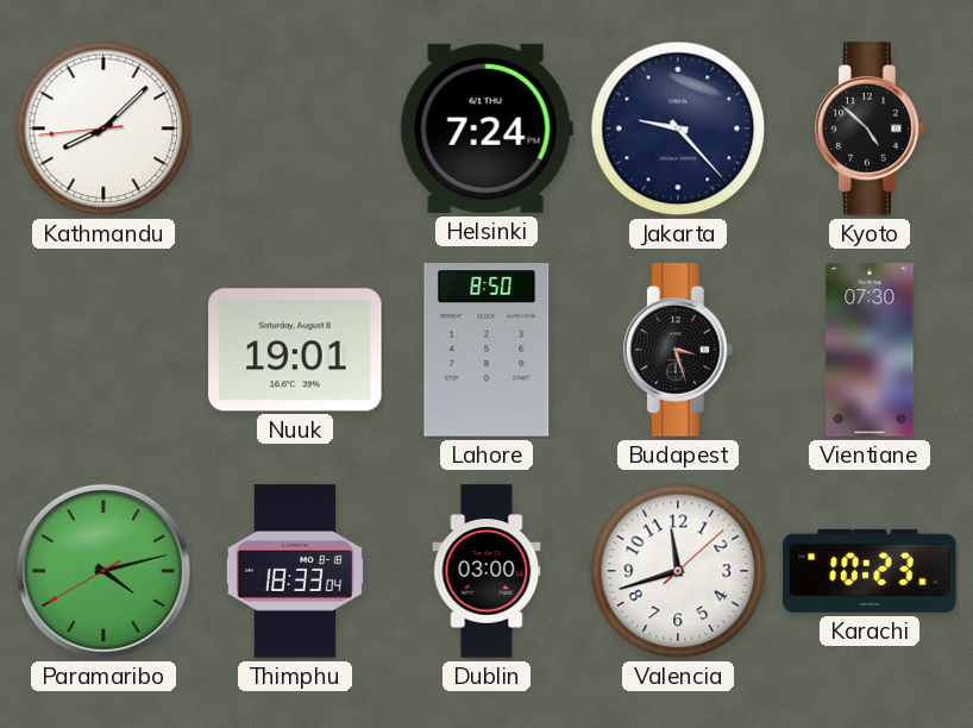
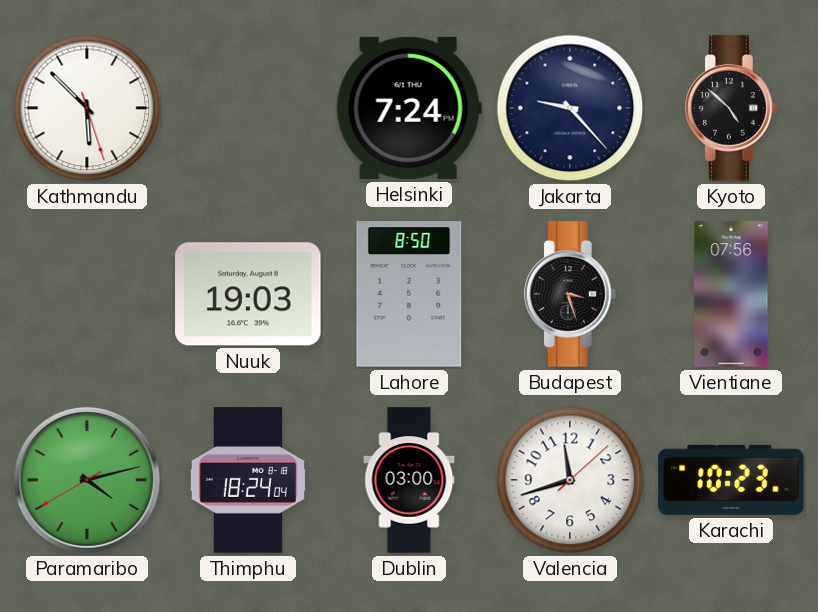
Kathmandu: 8:07 -> 5:52 (87, 108)
Nuuk: 19:01 -> 19:03 (248, 294)
Vientiane: 07:30 -> 07:56 (731, 294)
Thimphu: 18:33 -> 18:24 (248, 480)
